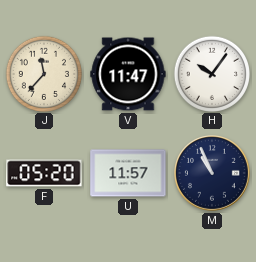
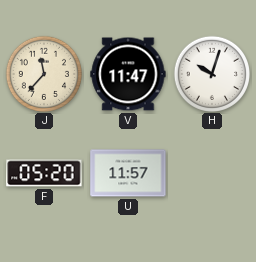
H: 10:06 -> 10:03 (211, 73)
M: 10:56 -> none (213, 174)
